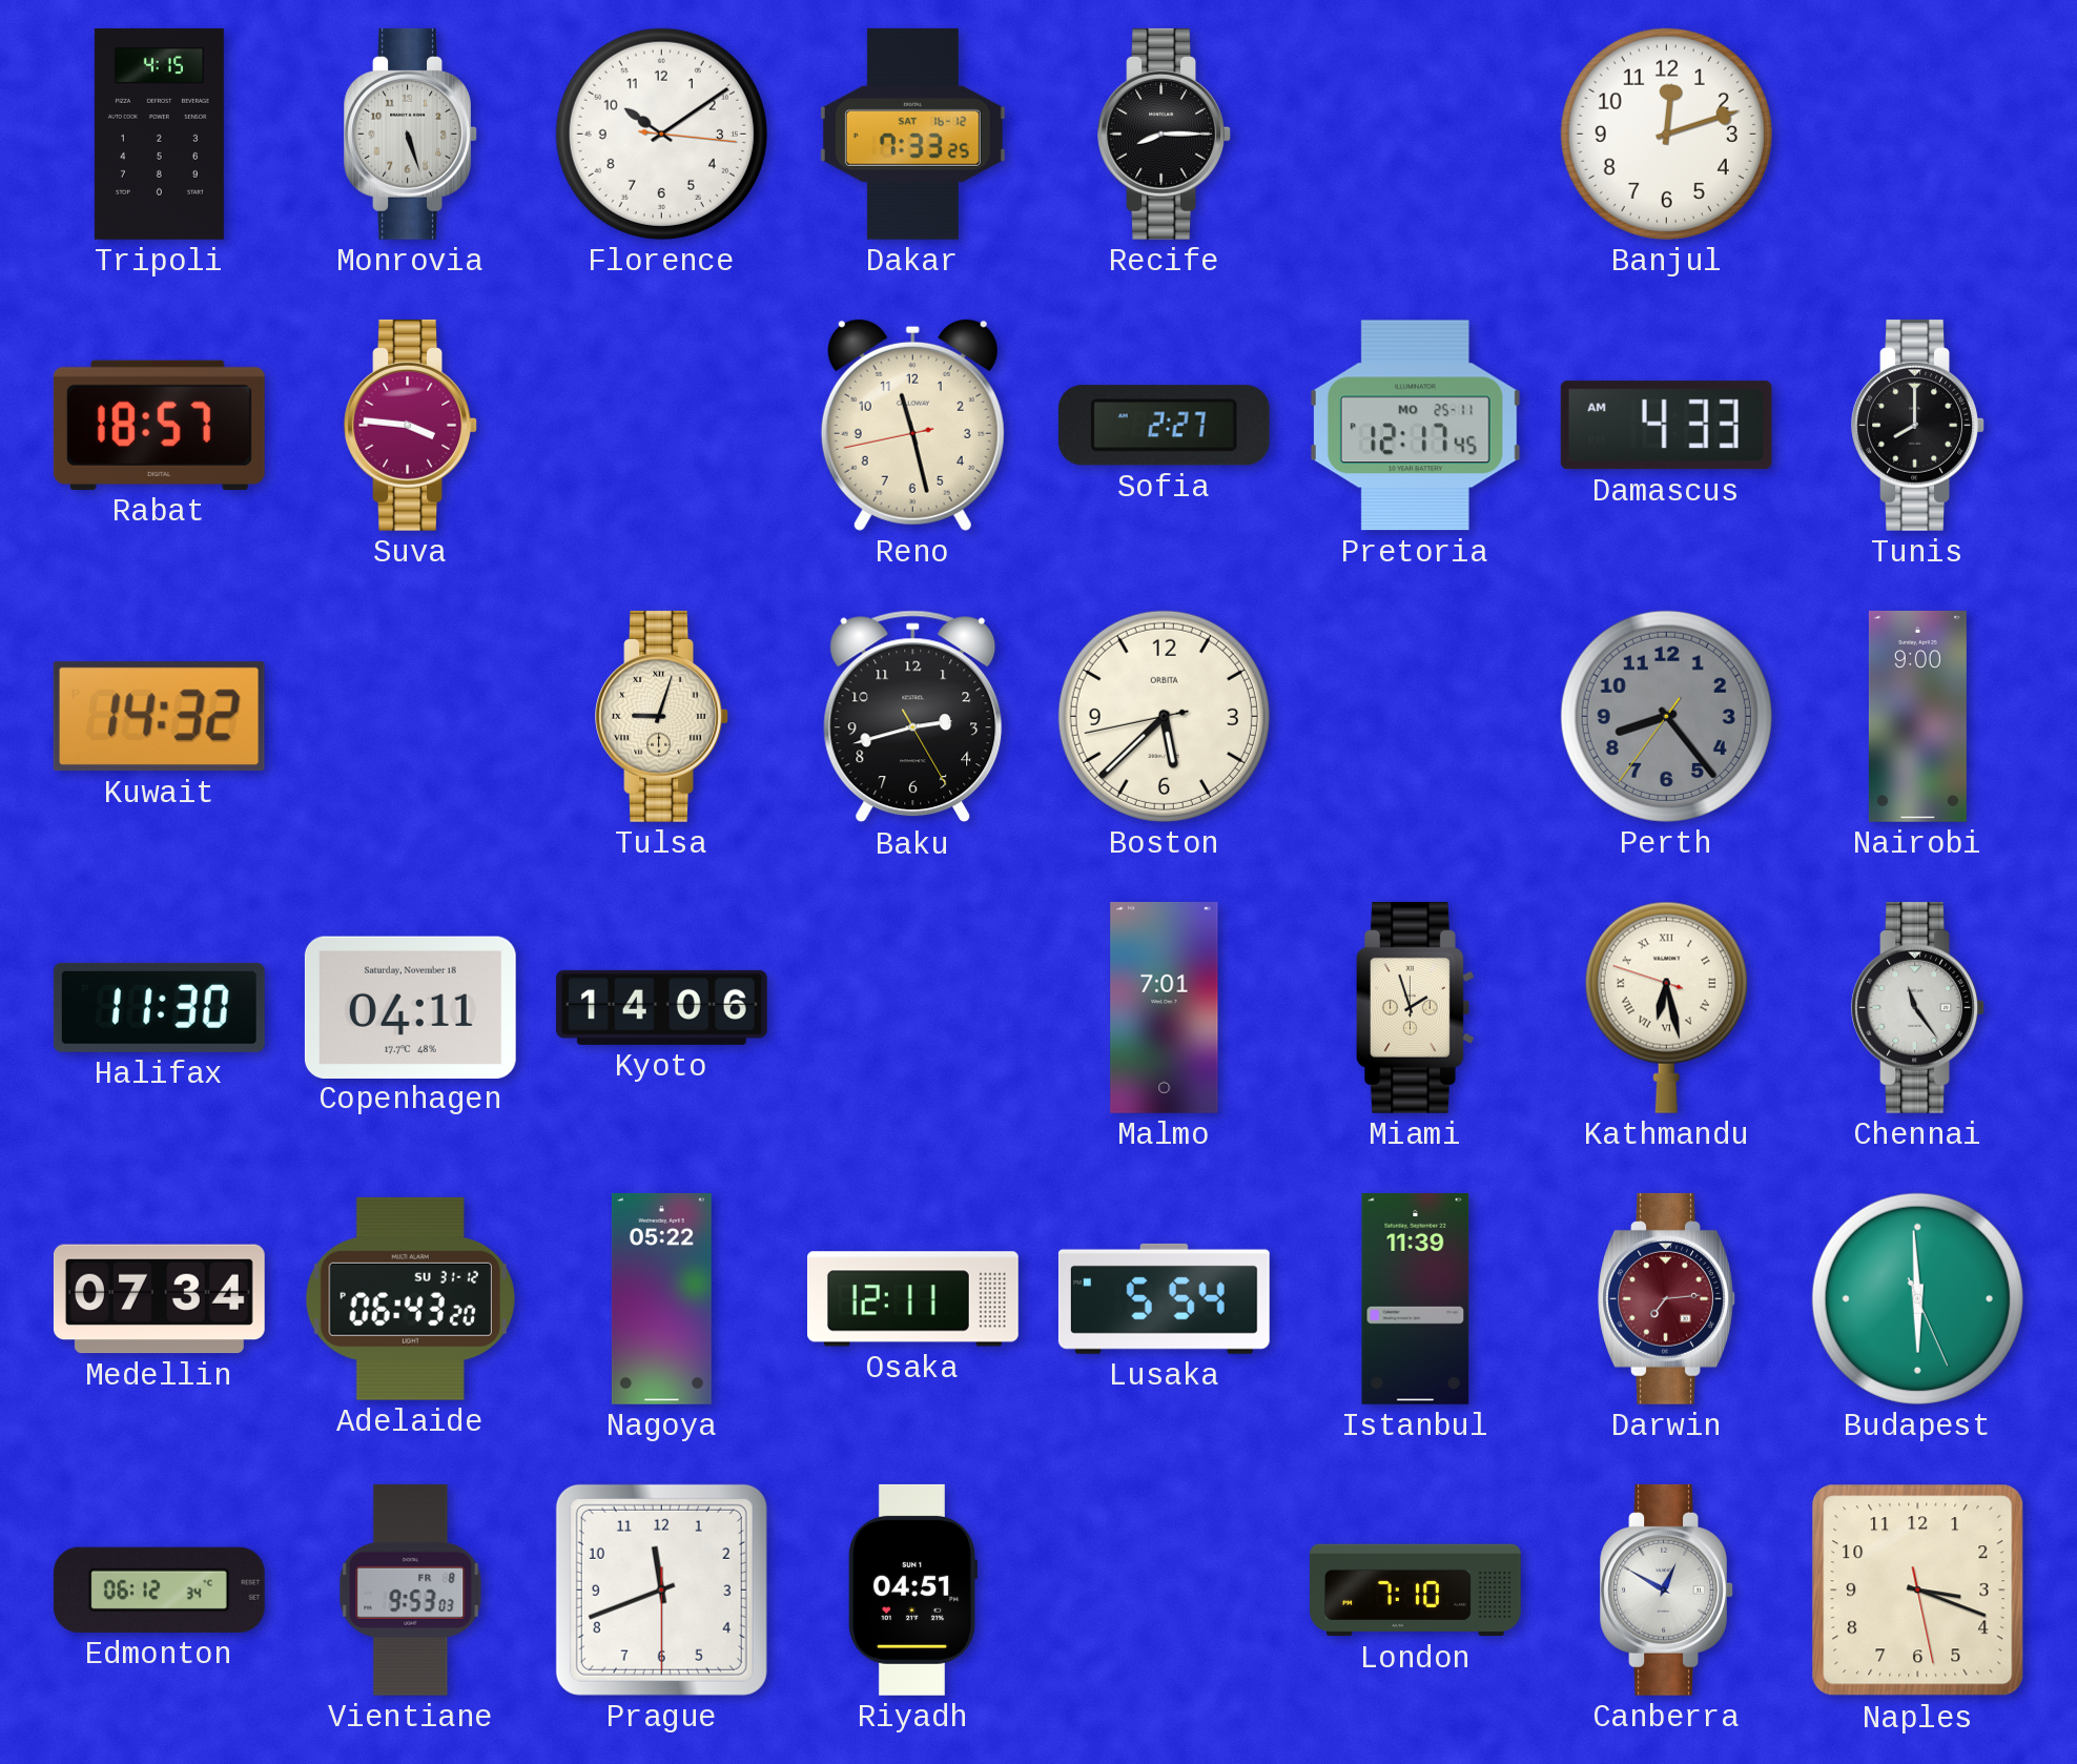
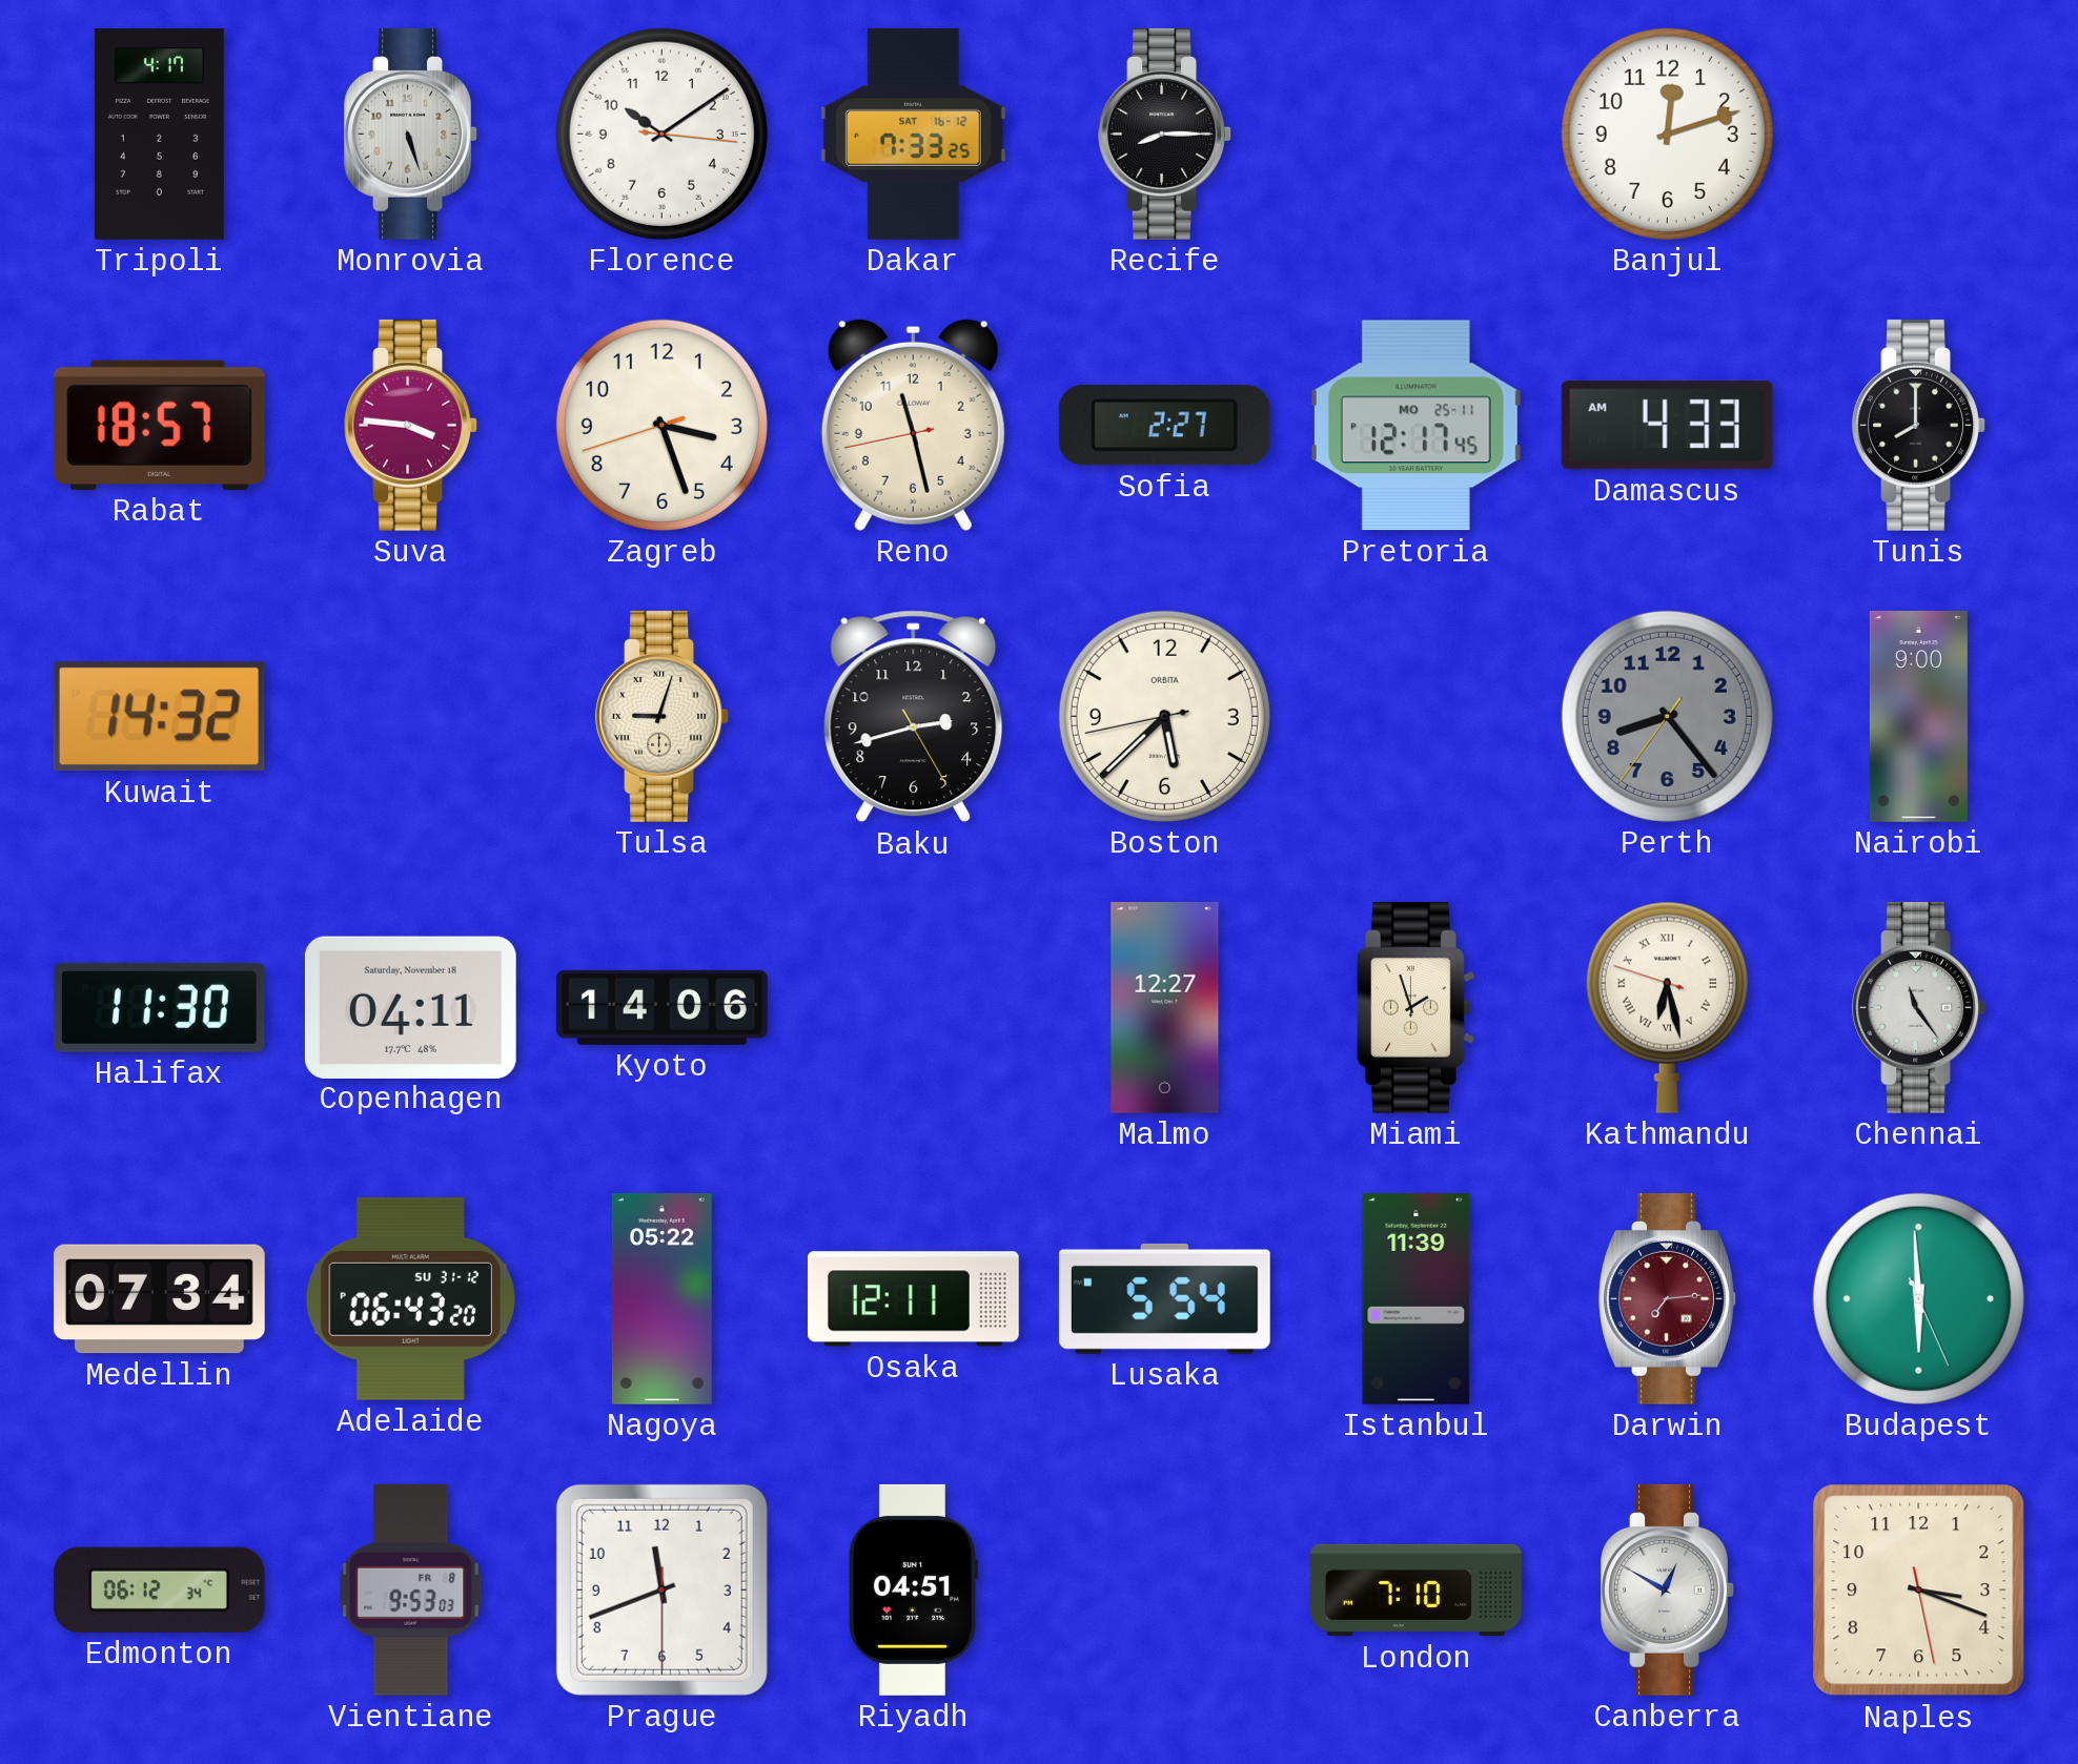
Tripoli: 4:15 -> 4:17 (159, 134)
Zagreb: none -> 3:26 (661, 425)
Malmo: 7:01 -> 12:27 (1165, 1007)
